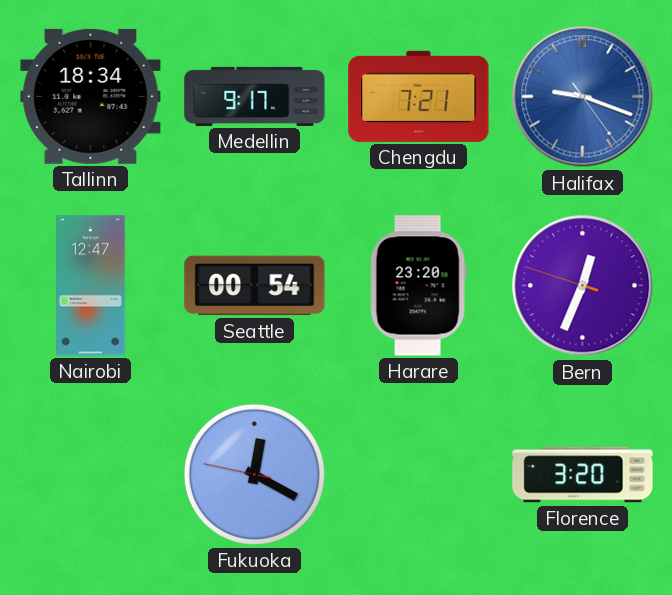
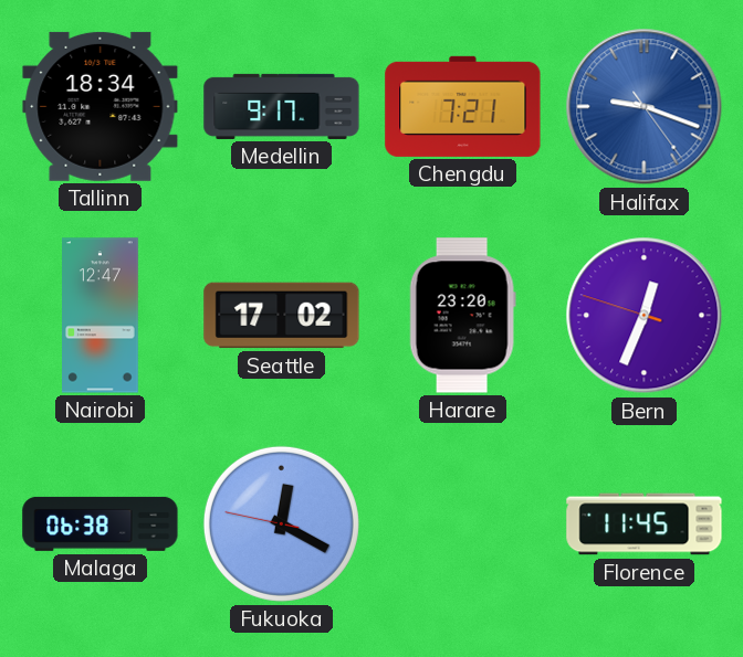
Seattle: 00:54 -> 17:02 (282, 316)
Malaga: none -> 06:38 (101, 523)
Florence: 3:20 -> 11:45 (645, 524)
